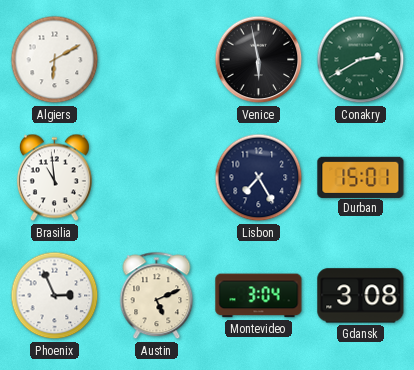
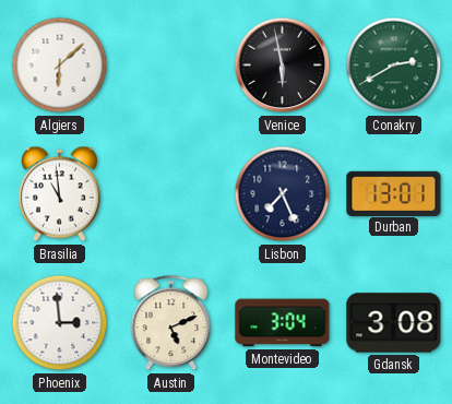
Algiers: 6:10 -> 6:08 (60, 66)
Lisbon: 7:25 -> 7:26 (283, 194)
Durban: 15:01 -> 13:01 (394, 193)
Phoenix: 2:56 -> 2:59 (60, 323)
